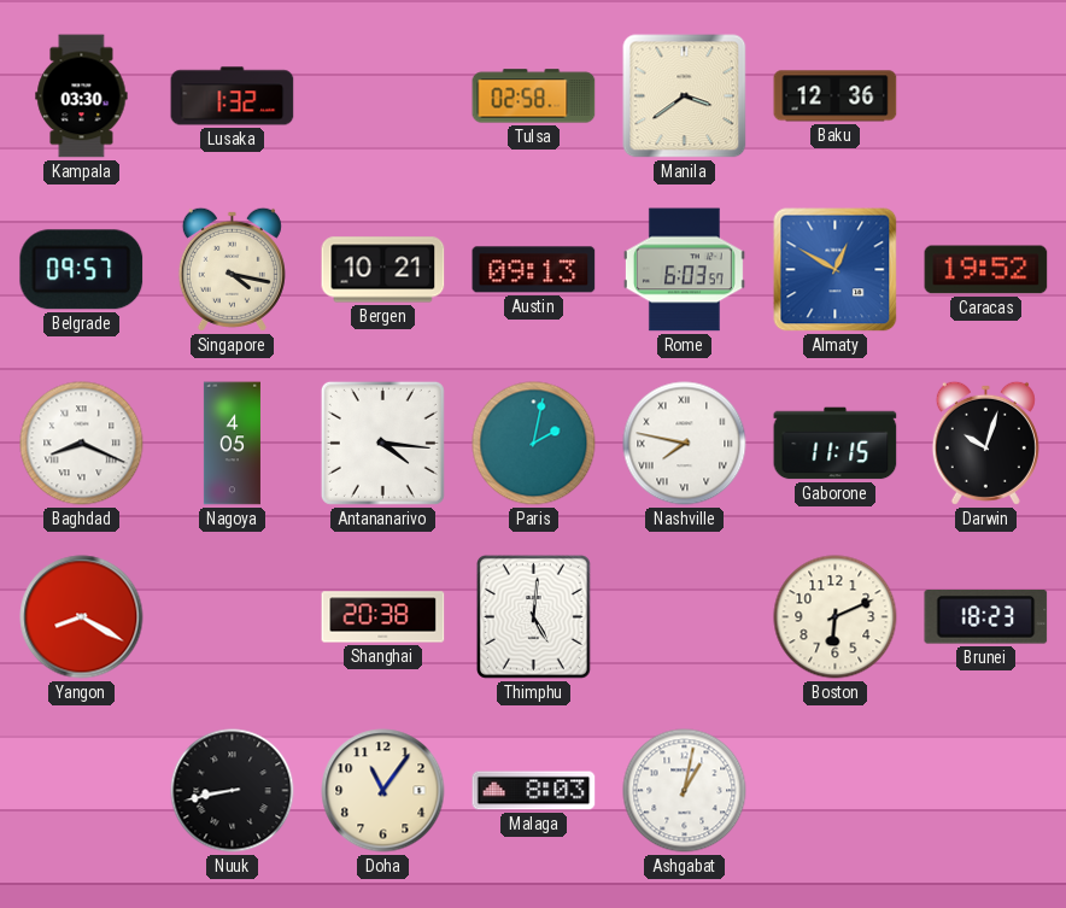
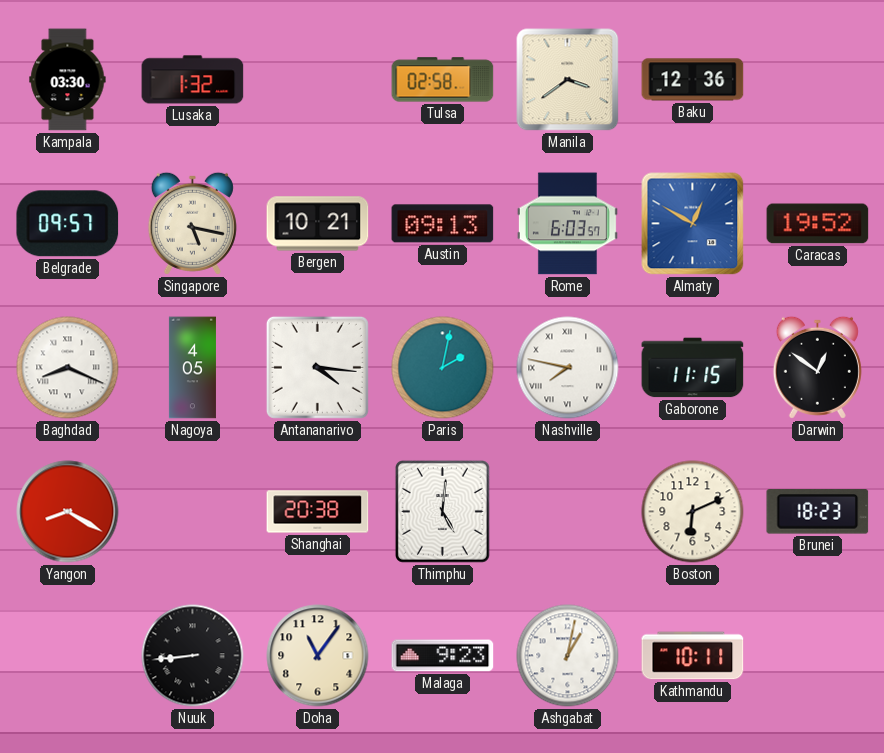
Singapore: 4:17 -> 5:17 (192, 223)
Darwin: 10:03 -> 12:51 (817, 367)
Nuuk: 8:43 -> 8:44 (193, 656)
Malaga: 8:03 -> 9:23 (443, 656)
Kathmandu: none -> 10:11 (693, 656)
